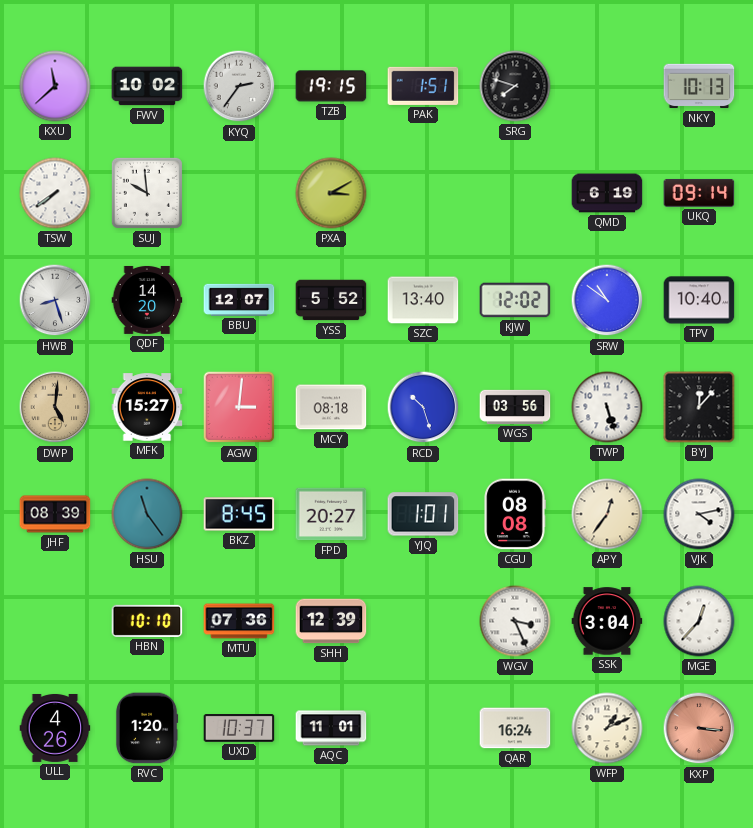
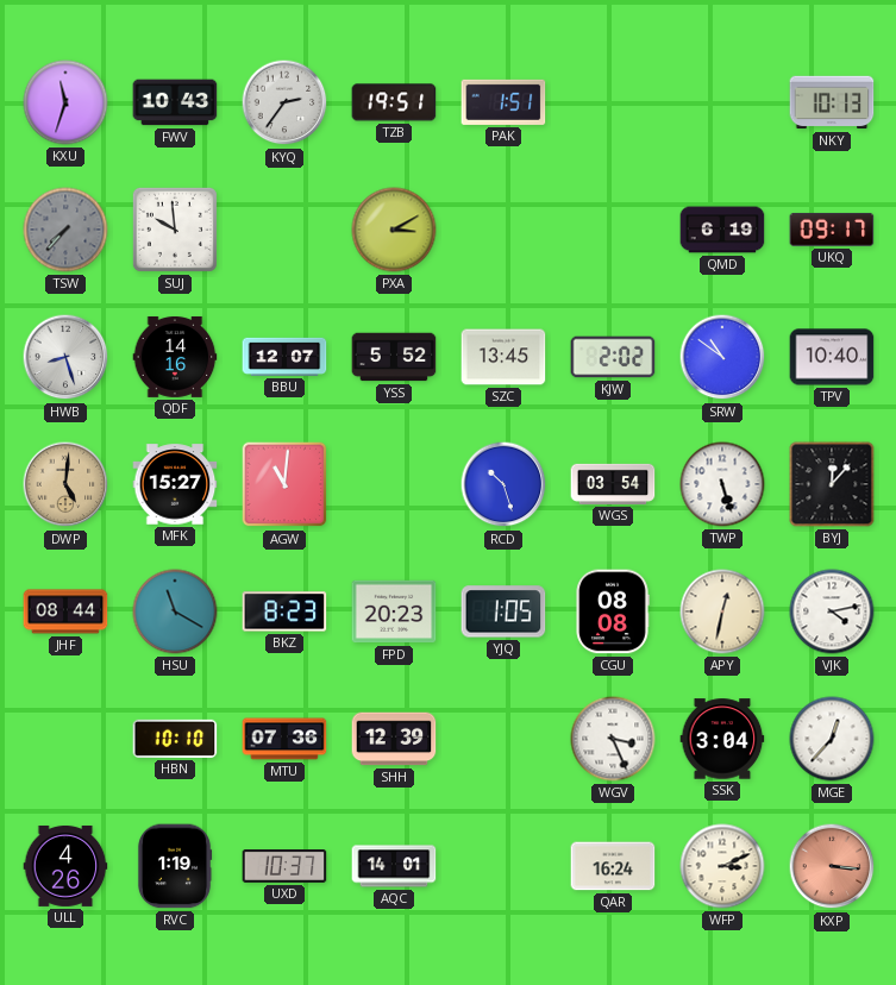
KXU: 11:38 -> 11:33 (65, 102)
FWV: 10:02 -> 10:43 (175, 102)
TZB: 19:15 -> 19:51 (394, 102)
SRG: 7:48 -> none (515, 86)
TSW: 7:39 -> 7:37 (65, 230)
TSW dial: white -> grey (65, 230)
UKQ: 09:14 -> 09:17 (832, 230)
QDF: 14:20 -> 14:16 (175, 357)
SZC: 13:40 -> 13:45 (503, 357)
KJW: 12:02 -> 2:02 (613, 357)
AGW: 3:01 -> 11:01 (284, 484)
MCY: 08:18 -> none (331, 407)
WGS: 03:56 -> 03:54 (613, 484)
JHF: 08:39 -> 08:44 (65, 611)
HSU: 11:24 -> 11:20 (175, 611)
BKZ: 8:45 -> 8:23 (284, 611)
FPD: 20:27 -> 20:23 (394, 611)
YJQ: 1:01 -> 1:05 (503, 611)
APY: 12:36 -> 12:32 (722, 611)
RVC: 1:20 -> 1:19 (175, 866)
AQC: 11:01 -> 14:01 (394, 866)
WFP: 1:11 -> 3:11 (722, 866)
